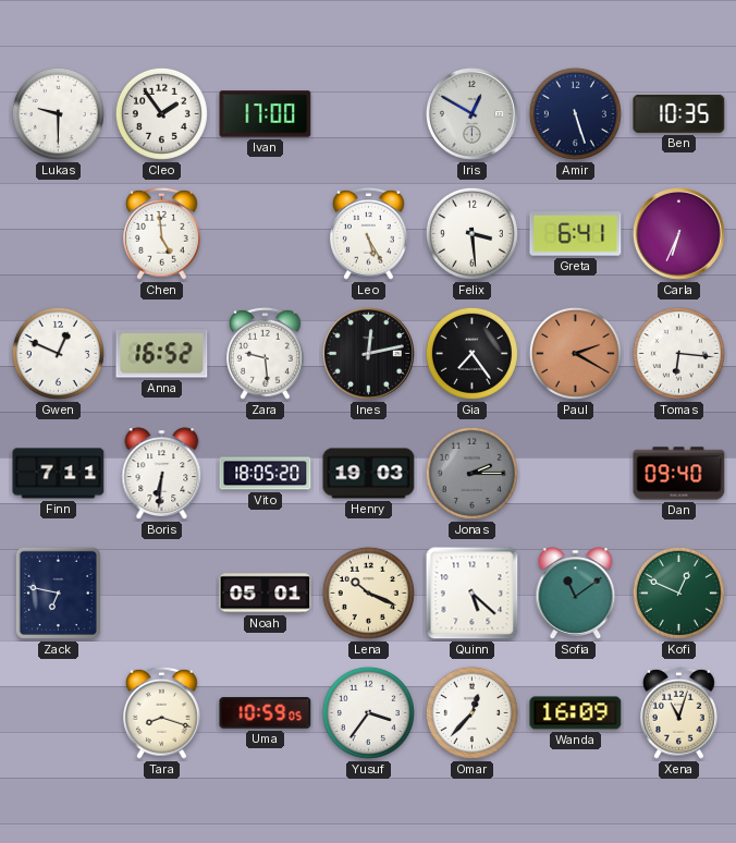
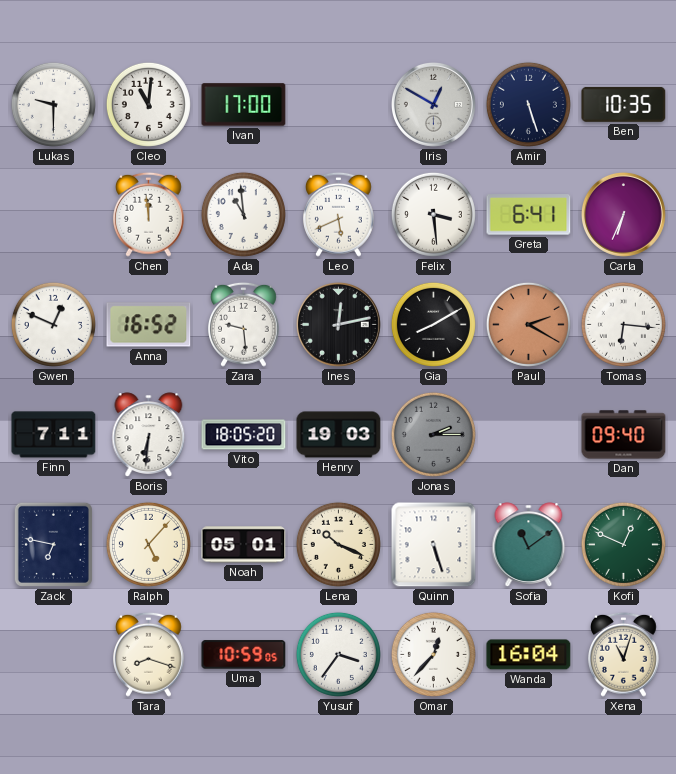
Cleo: 1:54 -> 11:01 (148, 104)
Chen: 4:59 -> 11:59 (149, 214)
Ada: none -> 10:59 (243, 214)
Leo: 5:25 -> 5:41 (339, 214)
Gia: 7:24 -> 8:10 (433, 324)
Ralph: none -> 5:07 (148, 544)
Quinn: 5:22 -> 5:27 (434, 545)
Wanda: 16:09 -> 16:04 (529, 655)
